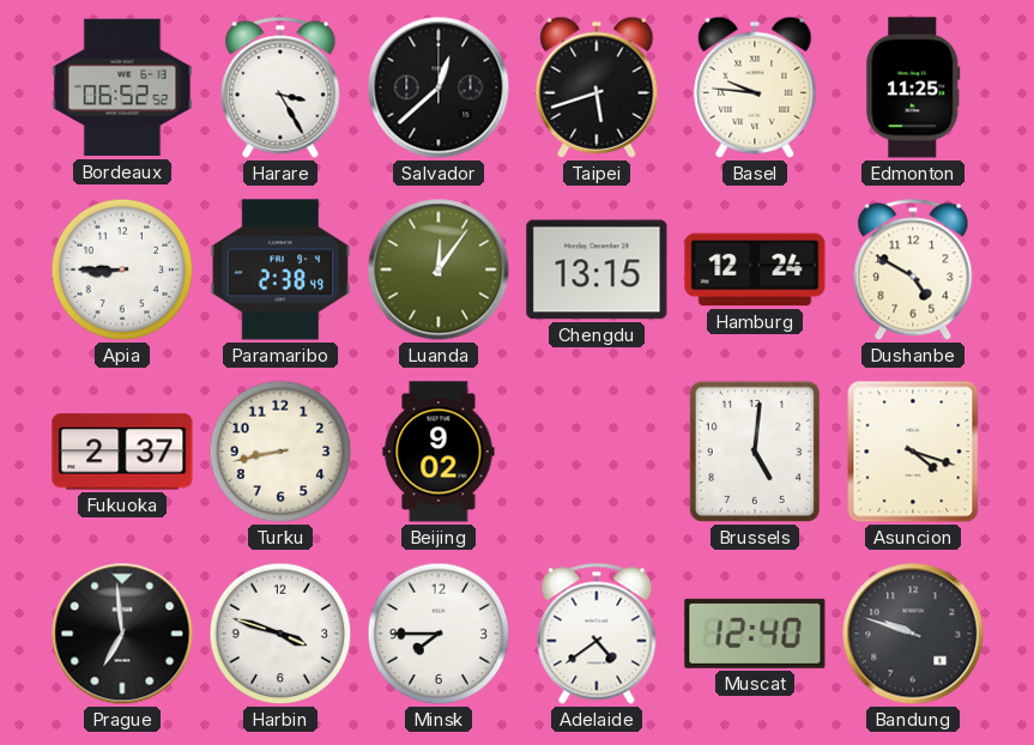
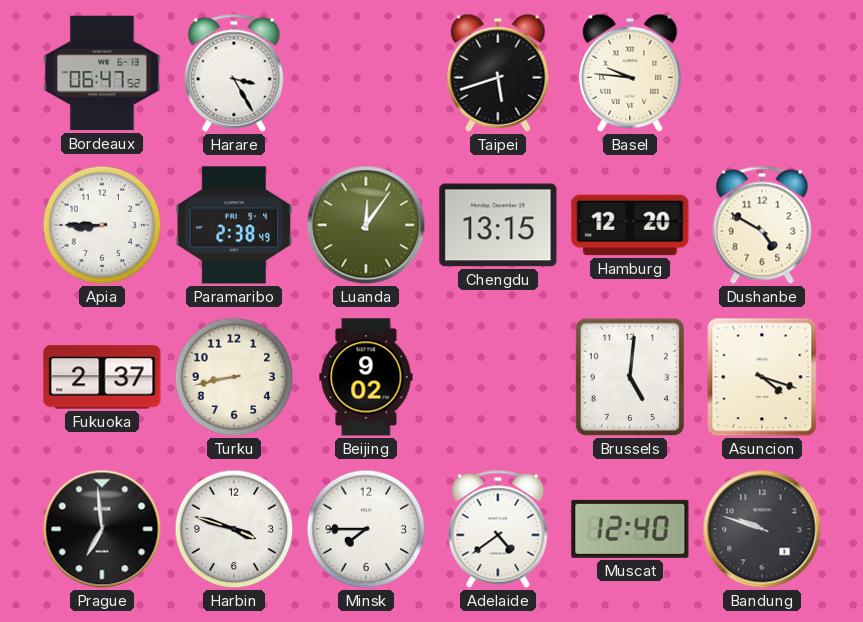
Bordeaux: 06:52 -> 06:47 (102, 73)
Salvador: 12:38 -> none (439, 87)
Edmonton: 11:25 -> none (913, 87)
Hamburg: 12:24 -> 12:20 (630, 225)
